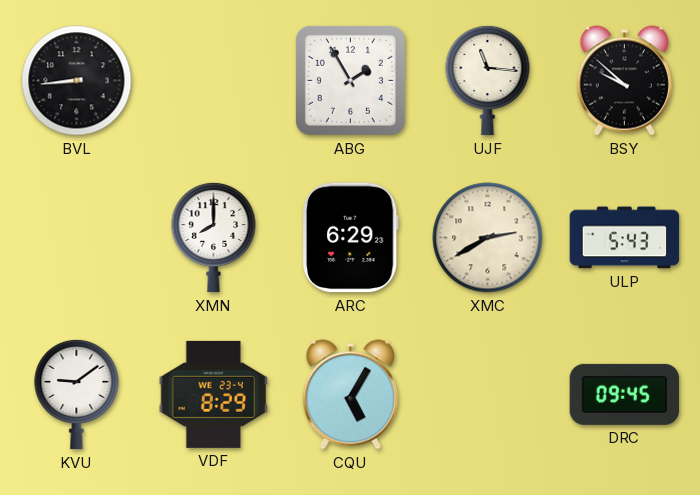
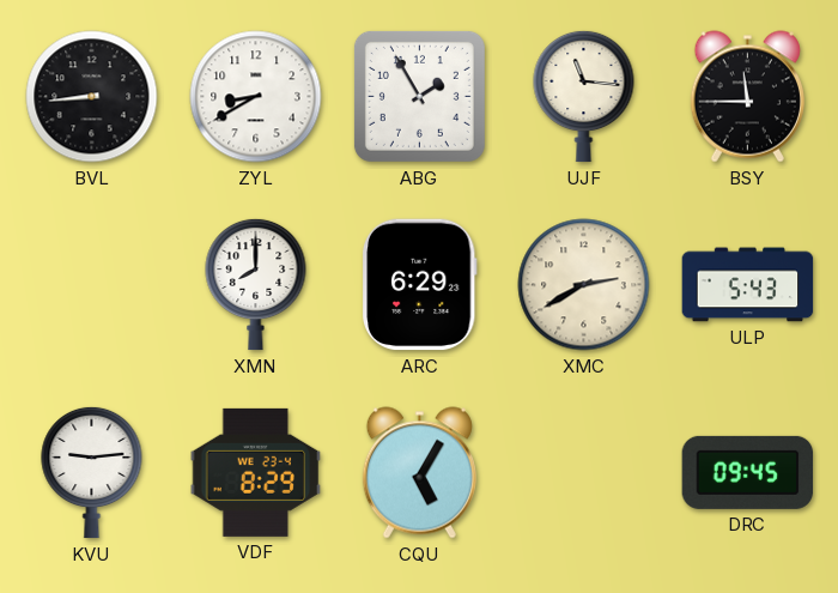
ZYL: none -> 8:40 (256, 97)
BSY: 9:52 -> 11:45 (747, 97)
KVU: 9:09 -> 9:14 (92, 472)
